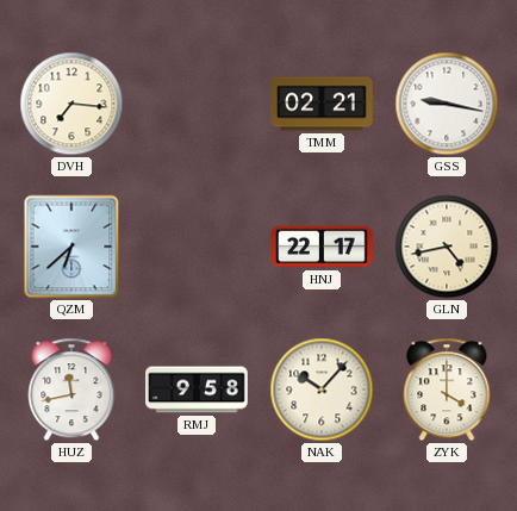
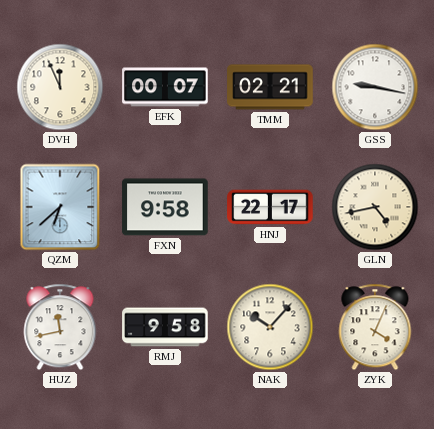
DVH: 7:16 -> 11:56 (60, 87)
EFK: none -> 00:07 (165, 87)
FXN: none -> 9:58 (165, 207)
ZYK: 4:00 -> 4:04 (375, 327)
